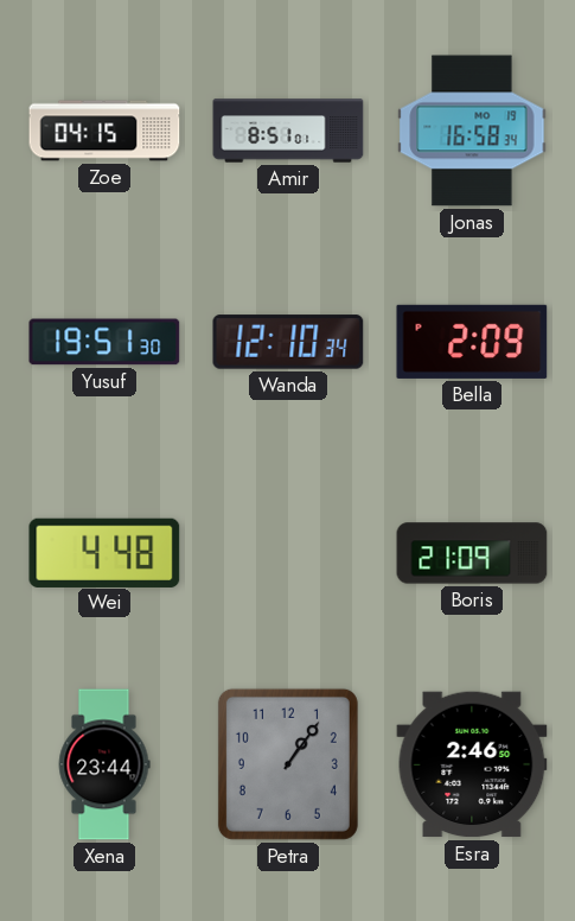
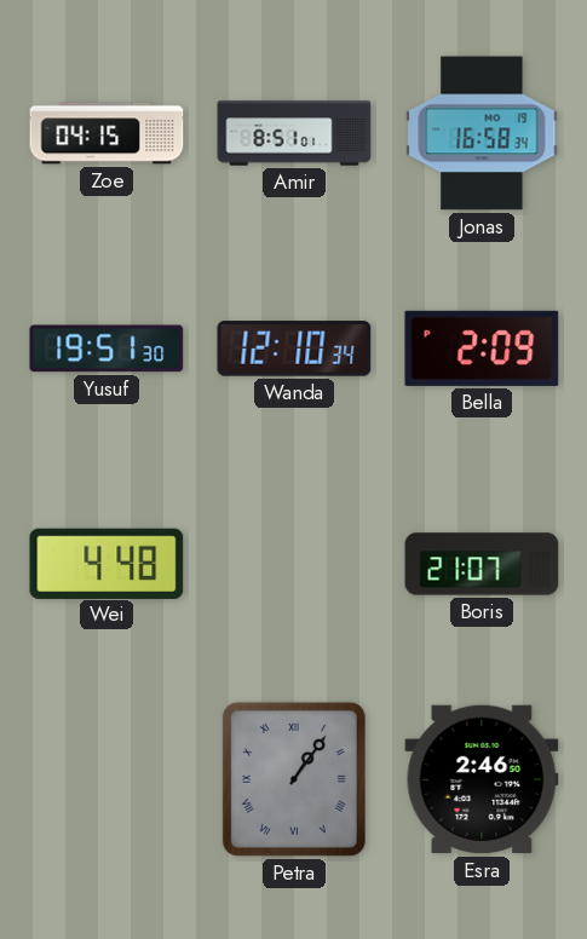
Boris: 21:09 -> 21:07 (482, 564)
Xena: 23:44 -> none (104, 764)
Petra numerals: Arabic -> Roman (294, 779)
